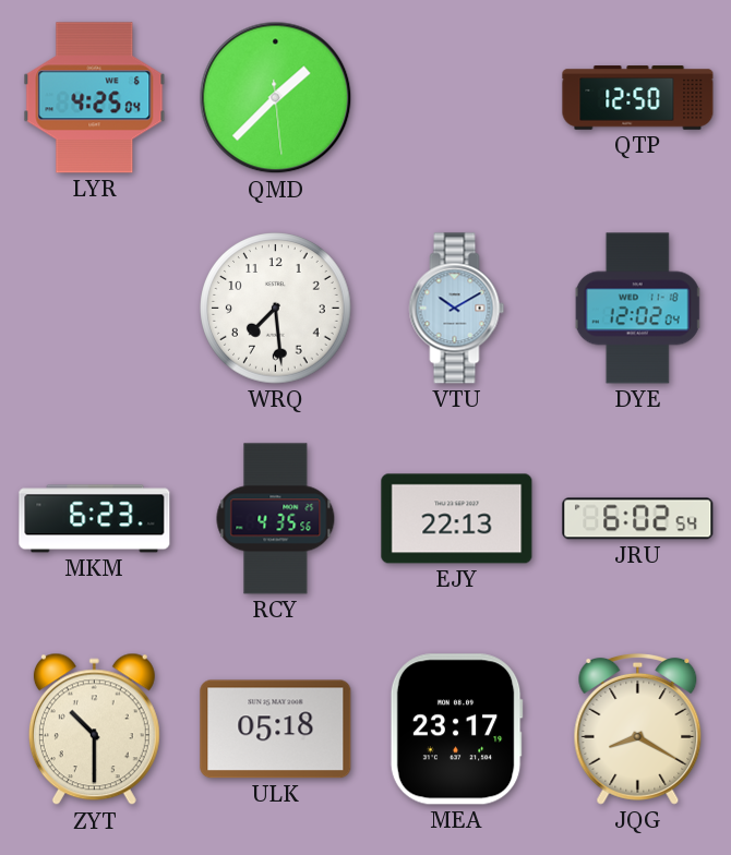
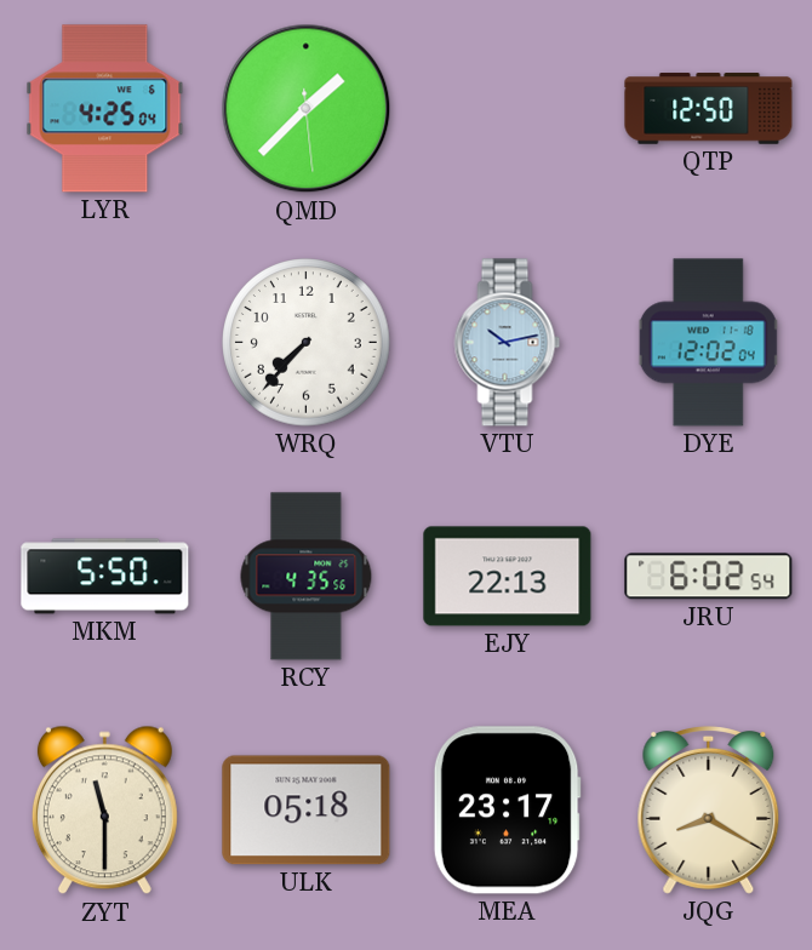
WRQ: 7:29 -> 7:37 (307, 343)
VTU: 10:10 -> 10:13 (508, 343)
MKM: 6:23 -> 5:50 (105, 577)
ZYT: 10:30 -> 11:30 (104, 811)
